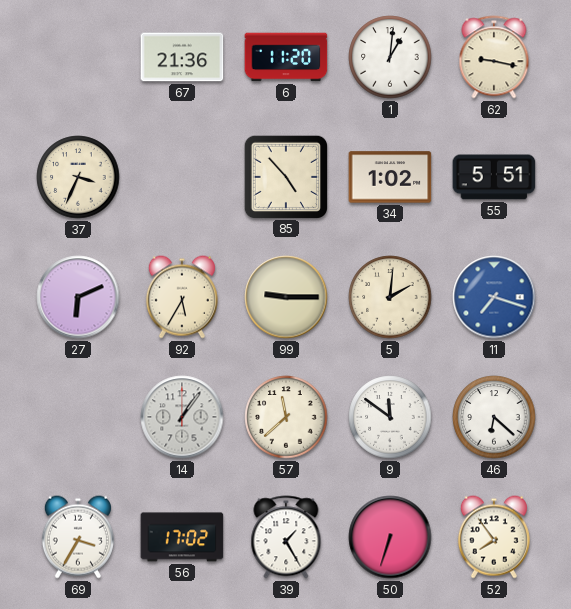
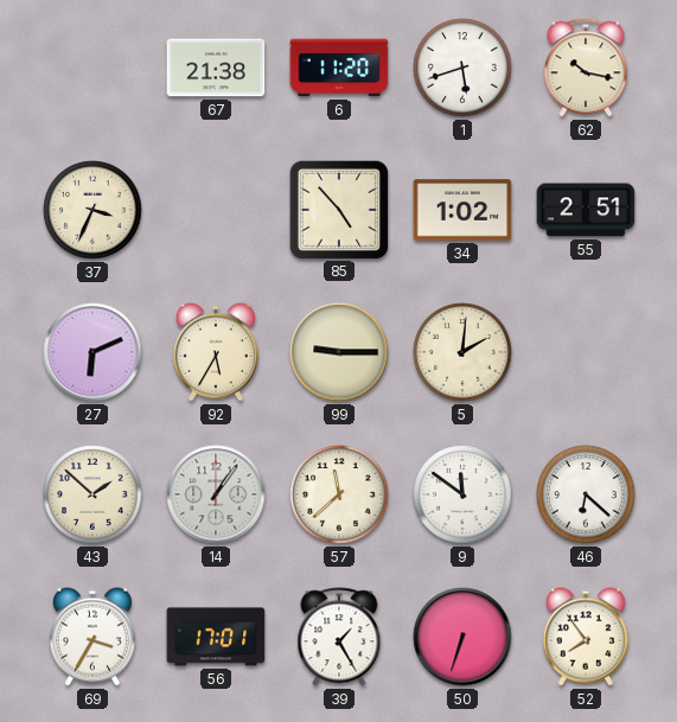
67: 21:36 -> 21:38 (216, 68)
1: 1:01 -> 5:42 (462, 68)
62: 9:17 -> 10:17 (586, 68)
55: 5:51 -> 2:51 (586, 210)
11: 7:18 -> none (494, 297)
43: none -> 1:52 (92, 494)
56: 17:02 -> 17:01 (216, 637)
